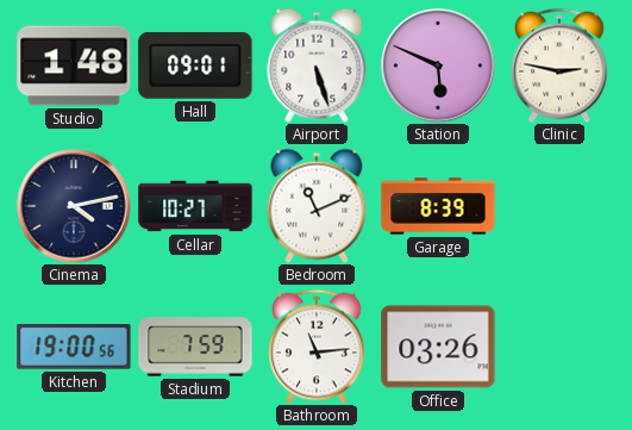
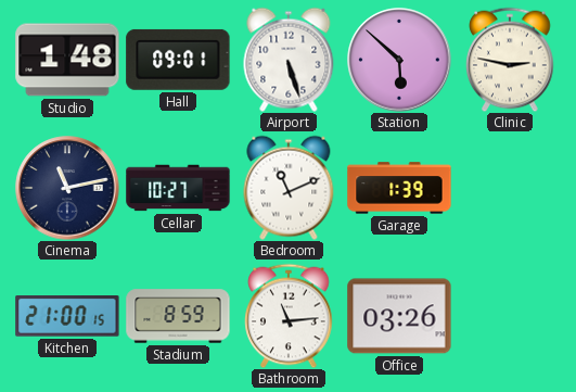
Station: 5:49 -> 5:52 (399, 60)
Cinema: 4:13 -> 11:13 (67, 188)
Garage: 8:39 -> 1:39 (399, 188)
Kitchen: 19:00 -> 21:00 (67, 317)
Stadium: 7:59 -> 8:59 (178, 316)
